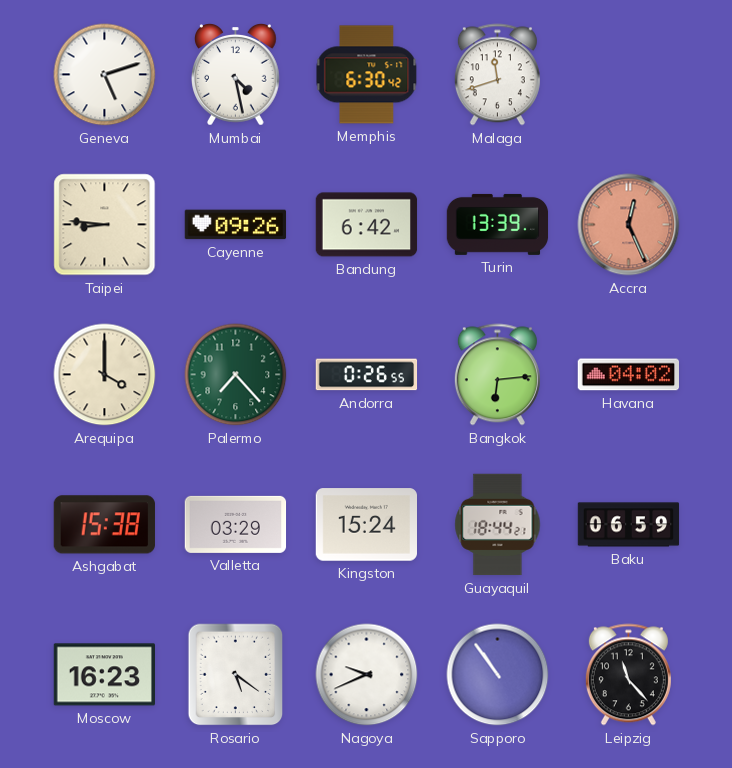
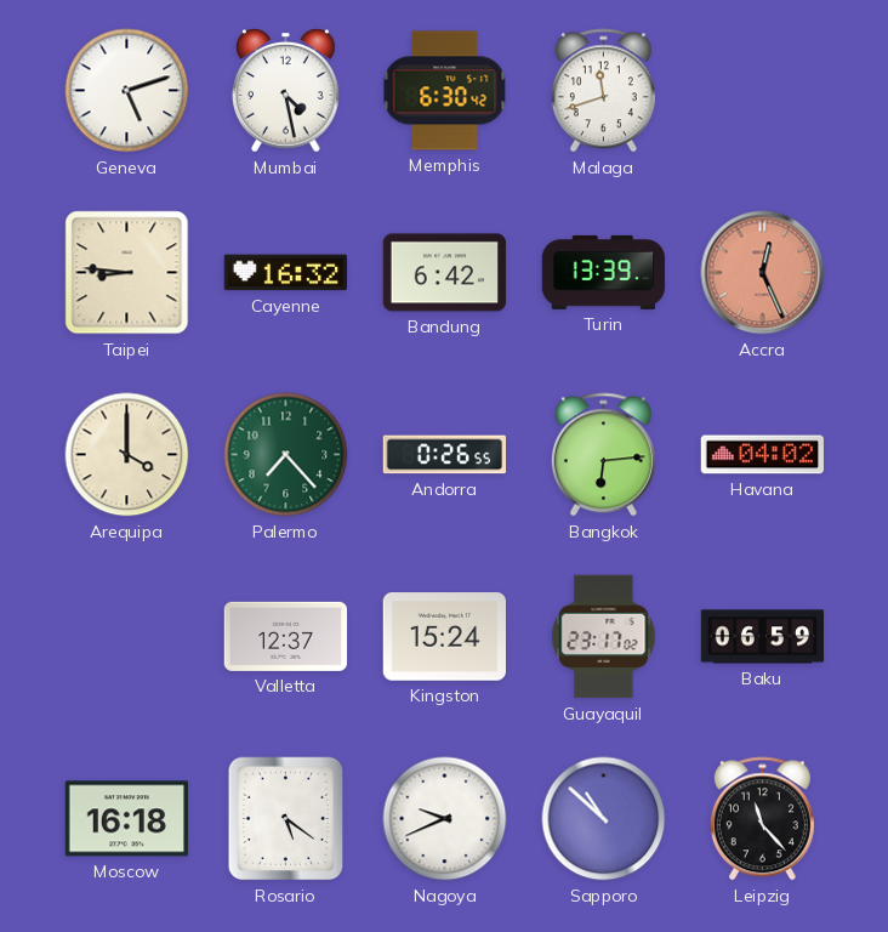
Cayenne: 09:26 -> 16:32 (286, 273)
Ashgabat: 15:38 -> none (104, 525)
Valletta: 03:29 -> 12:37 (286, 636)
Guayaquil: 18:44 -> 23:17 (604, 637)
Moscow: 16:23 -> 16:18 (126, 819)
Sapporo: 10:54 -> 10:52 (604, 819)
